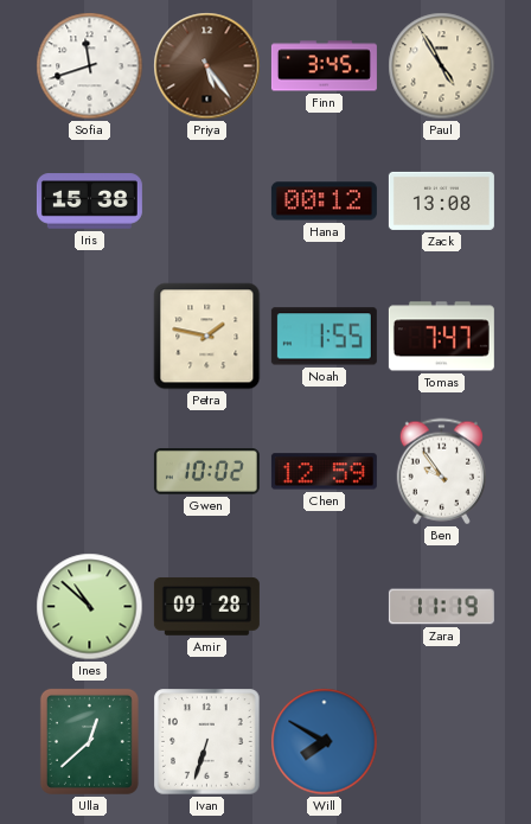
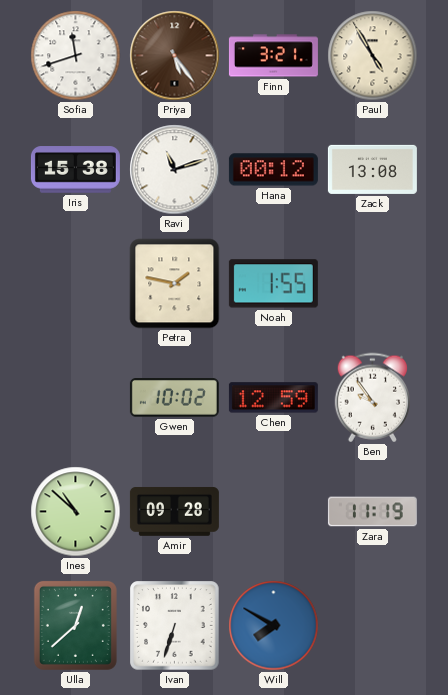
Finn: 3:45 -> 3:21 (273, 56)
Ravi: none -> 11:12 (175, 170)
Tomas: 7:47 -> none (441, 337)
